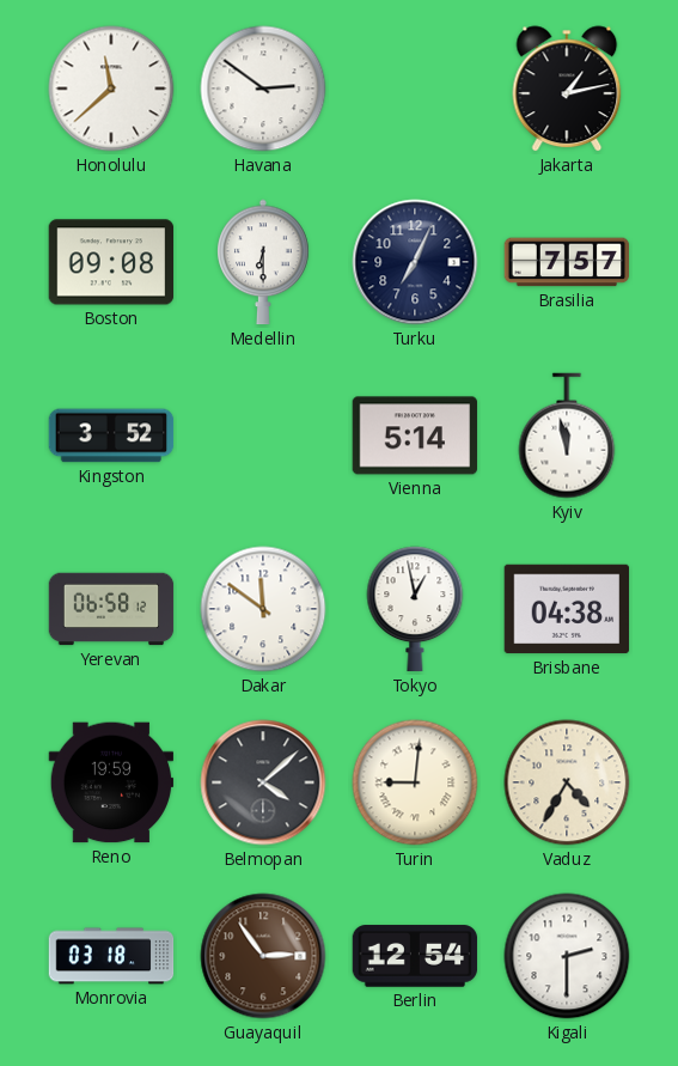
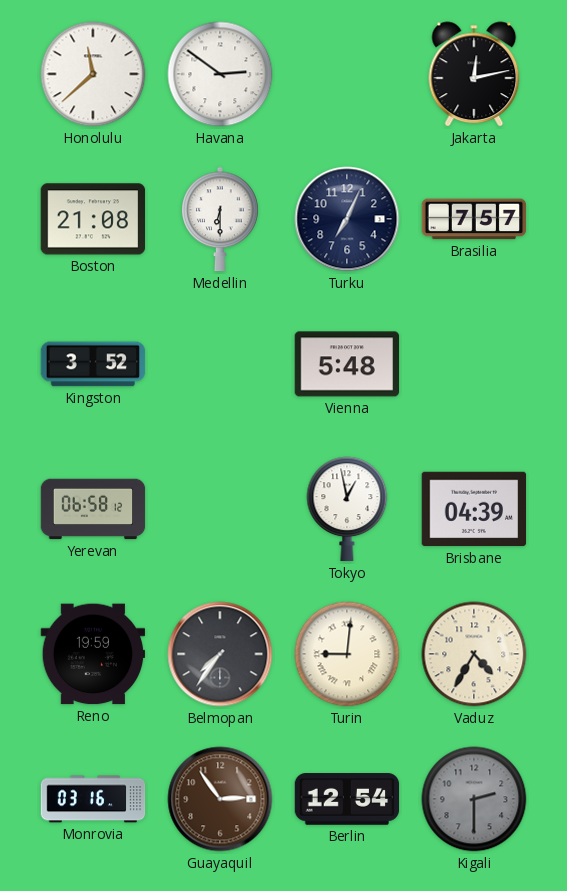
Jakarta: 1:13 -> 12:13 (474, 74)
Boston: 09:08 -> 21:08 (93, 219)
Vienna: 5:14 -> 5:48 (347, 364)
Kyiv: 11:58 -> none (567, 435)
Dakar: 11:51 -> none (263, 609)
Brisbane: 04:38 -> 04:39 (474, 509)
Belmopan: 4:08 -> 7:36 (220, 654)
Monrovia: 03:18 -> 03:16 (93, 799)
Kigali dial: white -> grey (474, 799)
